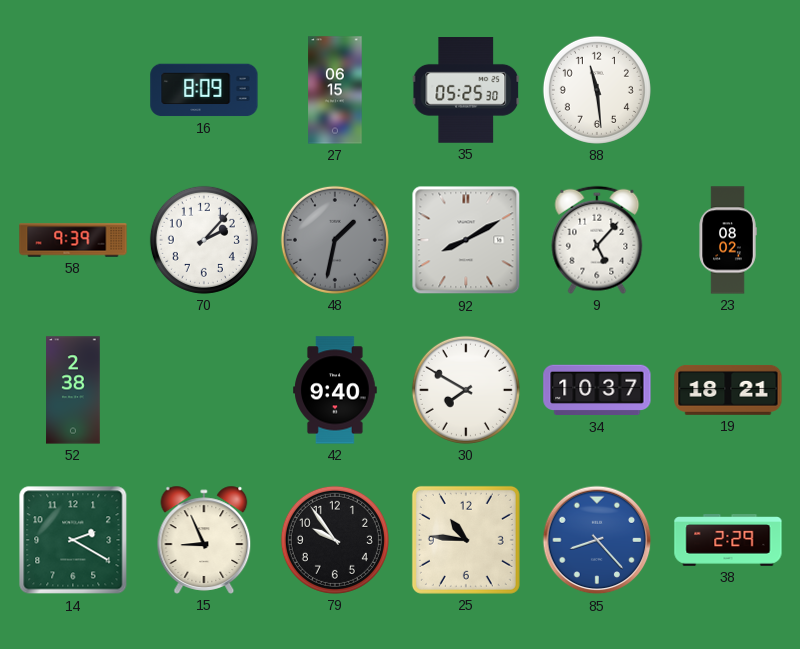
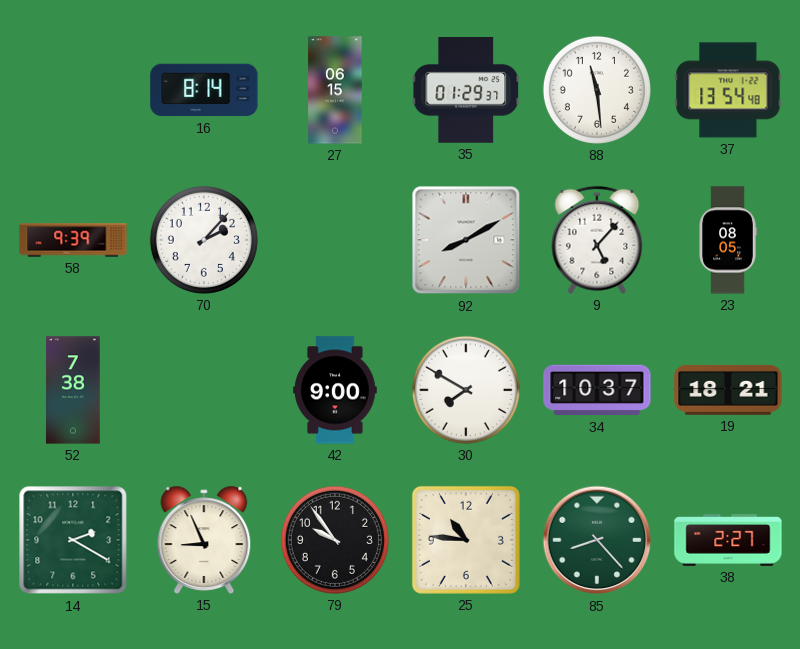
16: 8:09 -> 8:14 (204, 90)
35: 05:25 -> 01:29 (466, 91)
37: none -> 13:54 (728, 90)
48: 1:32 -> none (335, 240)
23: 08:02 -> 08:05 (728, 240)
52: 2:38 -> 7:38 (73, 390)
42: 9:40 -> 9:00 (335, 390)
85 dial: blue -> green (597, 540)
38: 2:29 -> 2:27 (728, 541)
